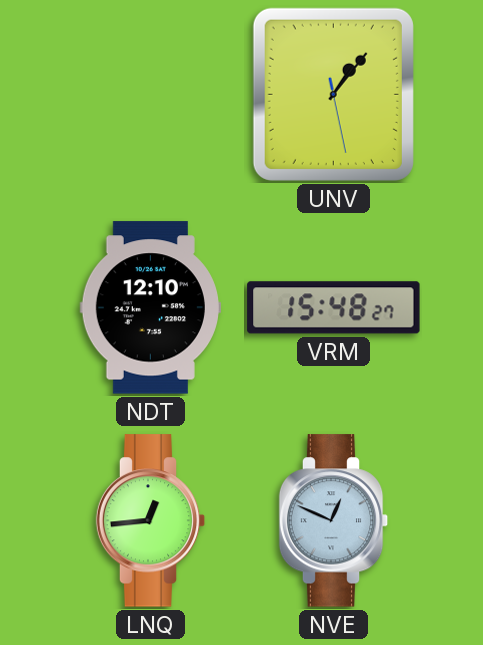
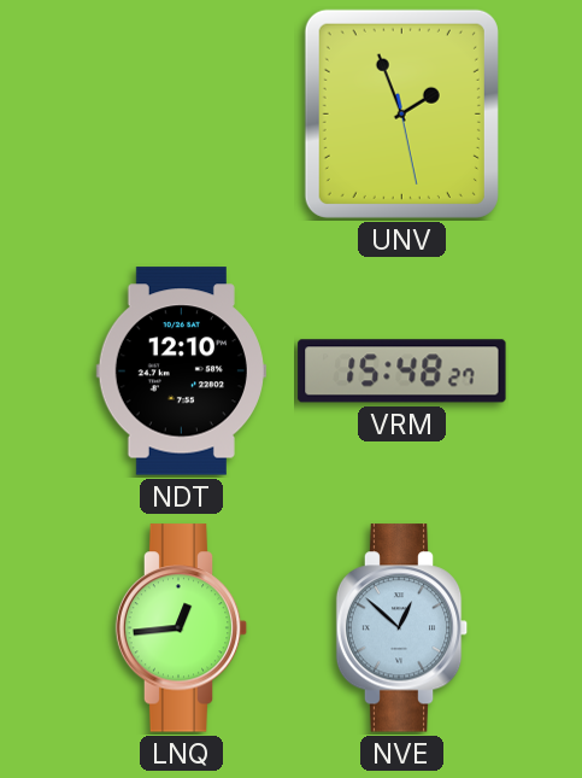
UNV: 1:06 -> 1:56 (401, 113)
NVE: 12:49 -> 12:52 (402, 628)
